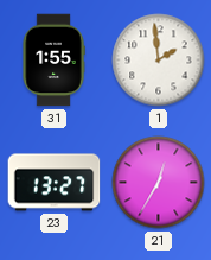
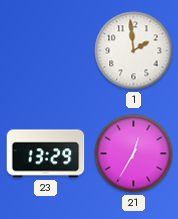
31: 1:55 -> none (53, 61)
23: 13:27 -> 13:29 (46, 154)
